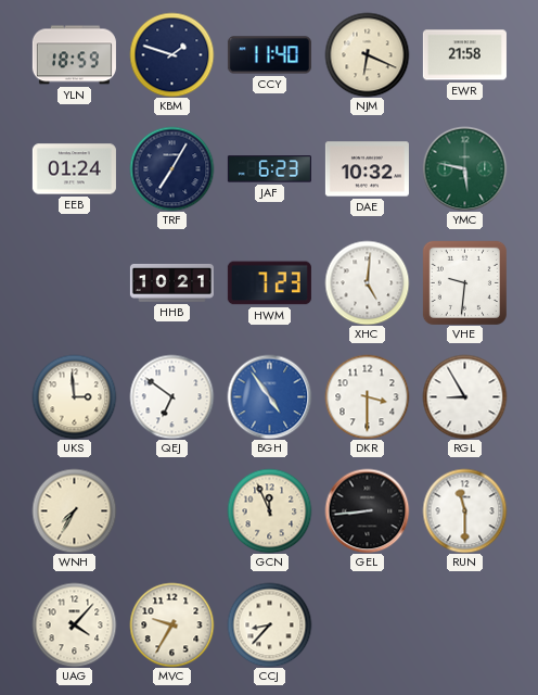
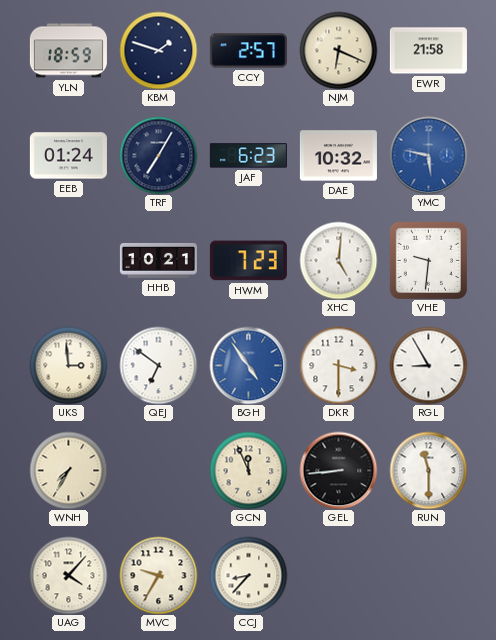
CCY: 11:40 -> 2:57 (248, 51)
YMC dial: green -> blue (428, 155)
